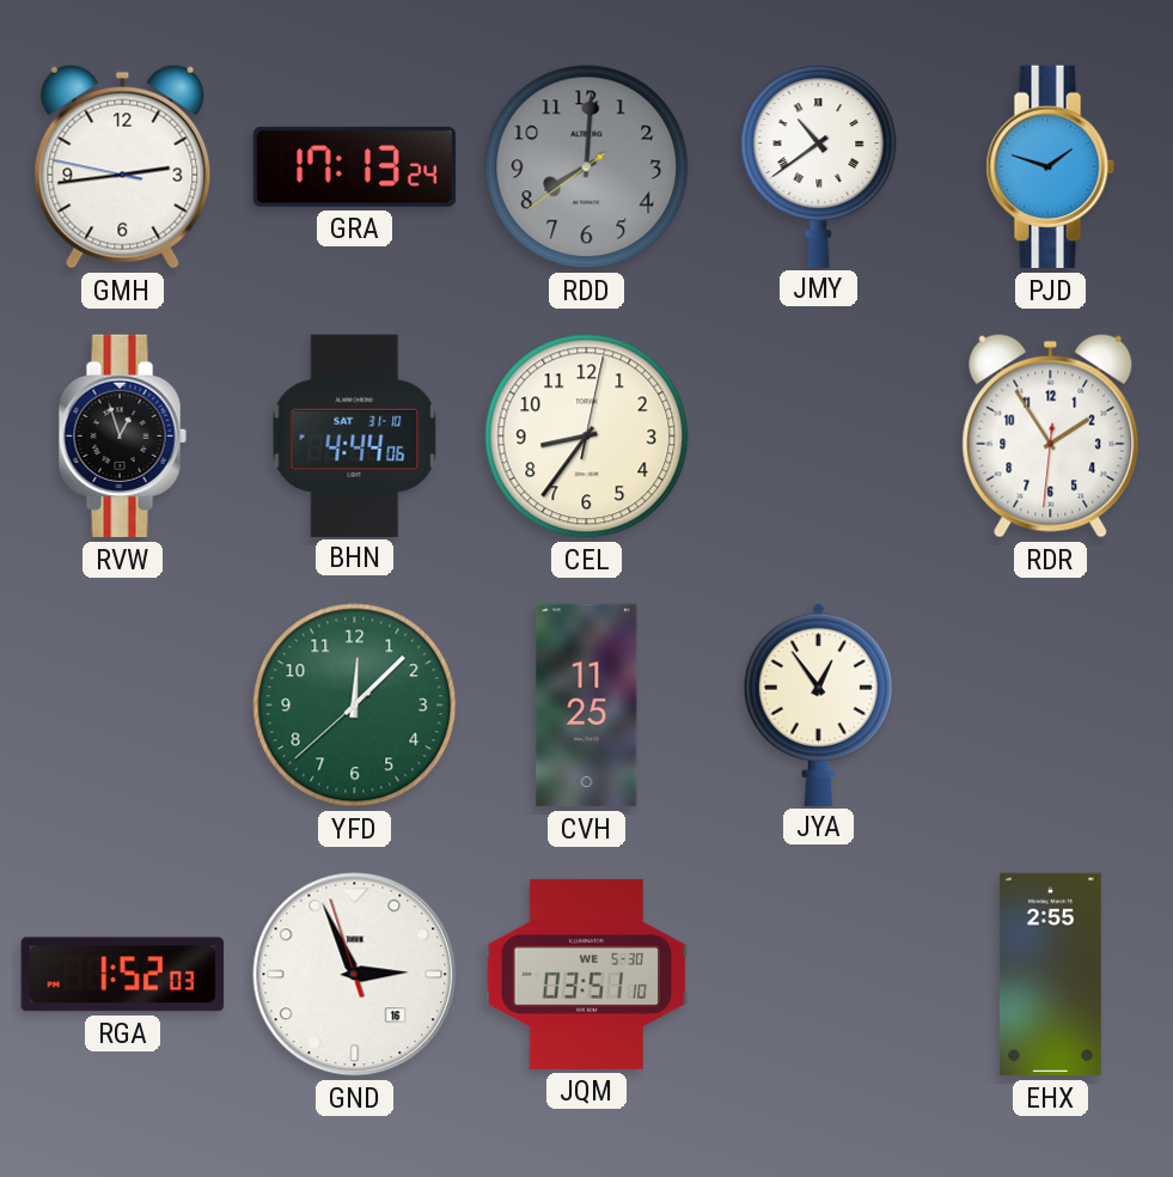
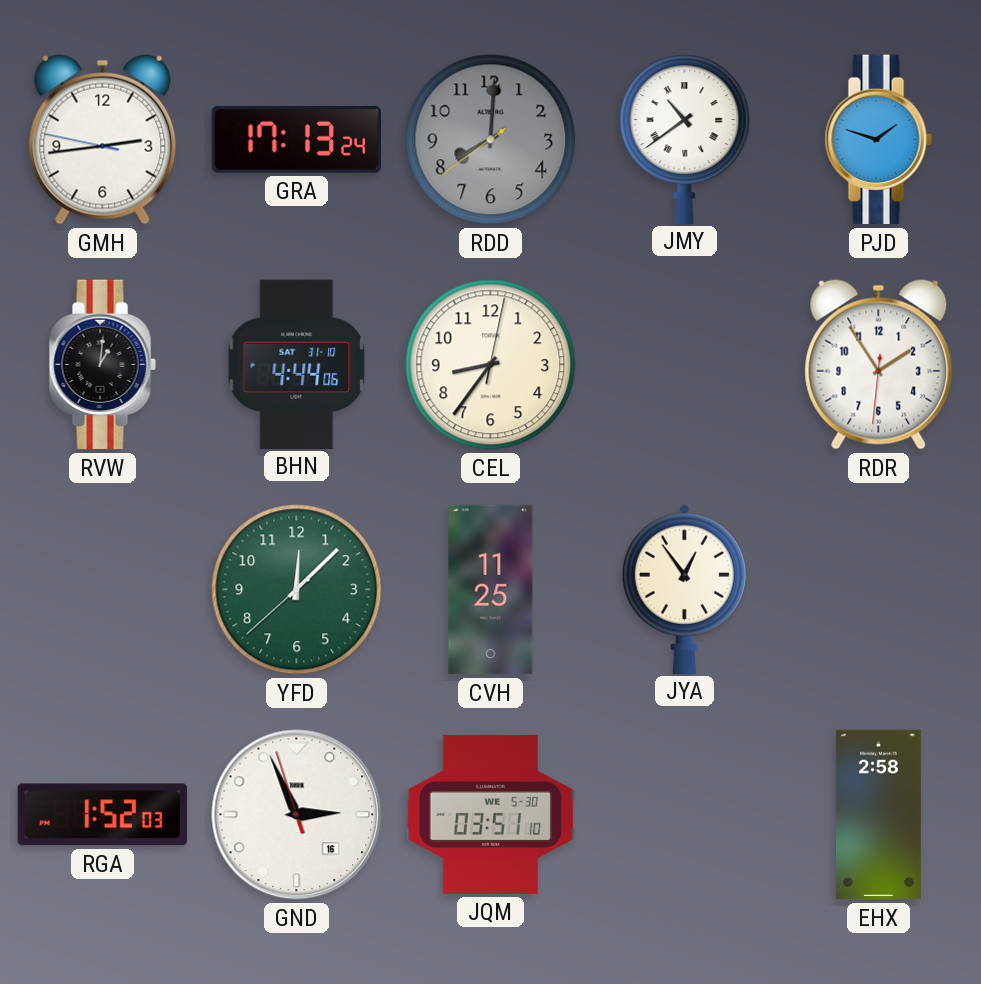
RVW: 12:57 -> 1:01 (102, 365)
EHX: 2:55 -> 2:58 (878, 815)
